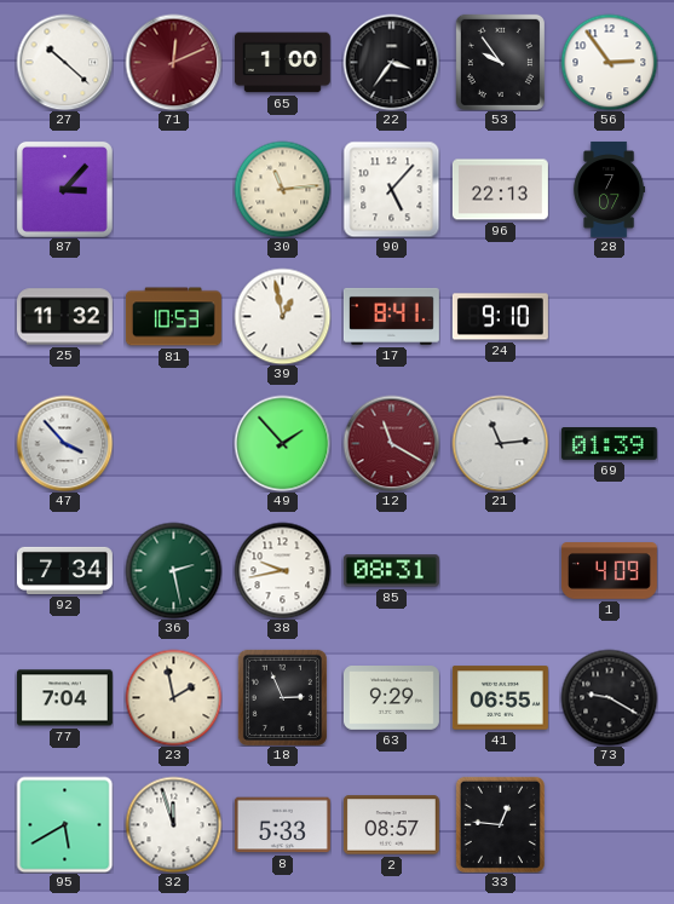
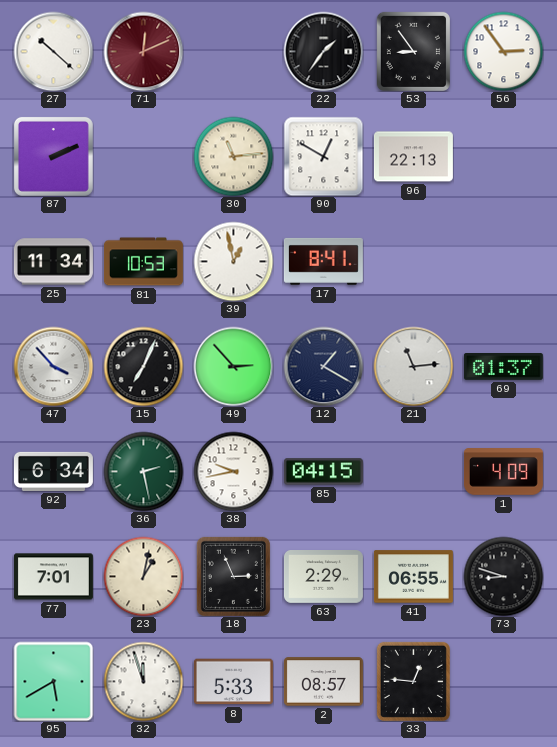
65: 1:00 -> none (282, 63)
22: 3:36 -> 1:36 (323, 51)
53: 9:54 -> 8:54 (413, 51)
87: 3:07 -> 2:11 (53, 156)
90: 5:07 -> 12:50 (323, 156)
28: 7:07 -> none (610, 189)
25: 11:32 -> 11:34 (53, 262)
24: 9:10 -> none (500, 317)
15: none -> 7:04 (143, 366)
49: 1:53 -> 2:53 (233, 366)
12: 11:20 -> 1:20 (323, 366)
12 dial: burgundy -> navy (323, 366)
69: 01:39 -> 01:37 (503, 367)
92: 7:34 -> 6:34 (53, 471)
85: 08:31 -> 04:15 (323, 472)
77: 7:04 -> 7:01 (53, 577)
23: 1:58 -> 1:02 (143, 576)
63: 9:29 -> 2:29 (323, 577)
73: 9:20 -> 8:48 (503, 576)
